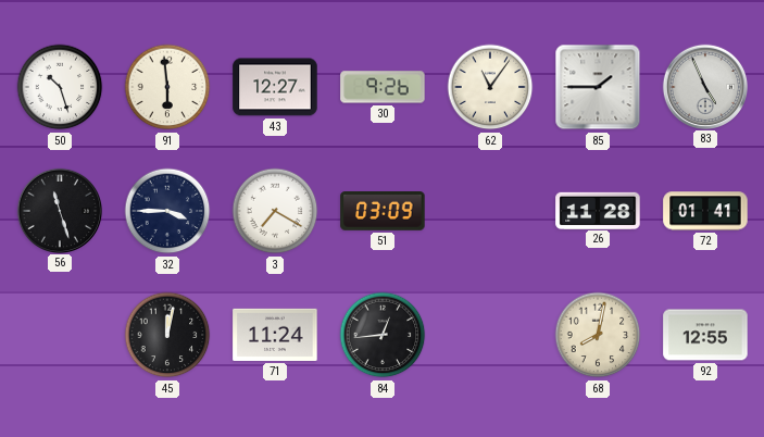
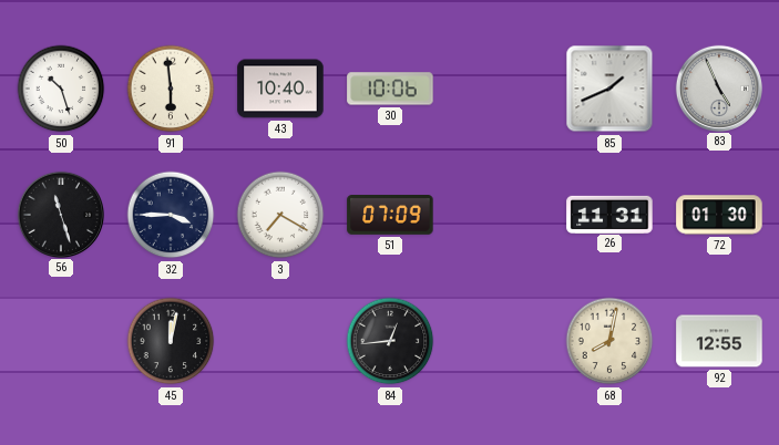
43: 12:27 -> 10:40 (280, 89)
30: 9:26 -> 10:06 (390, 89)
62: 11:06 -> none (490, 87)
85: 1:45 -> 1:41 (609, 89)
51: 03:09 -> 07:09 (390, 216)
26: 11:28 -> 11:31 (609, 214)
72: 01:41 -> 01:30 (719, 215)
71: 11:24 -> none (275, 335)
